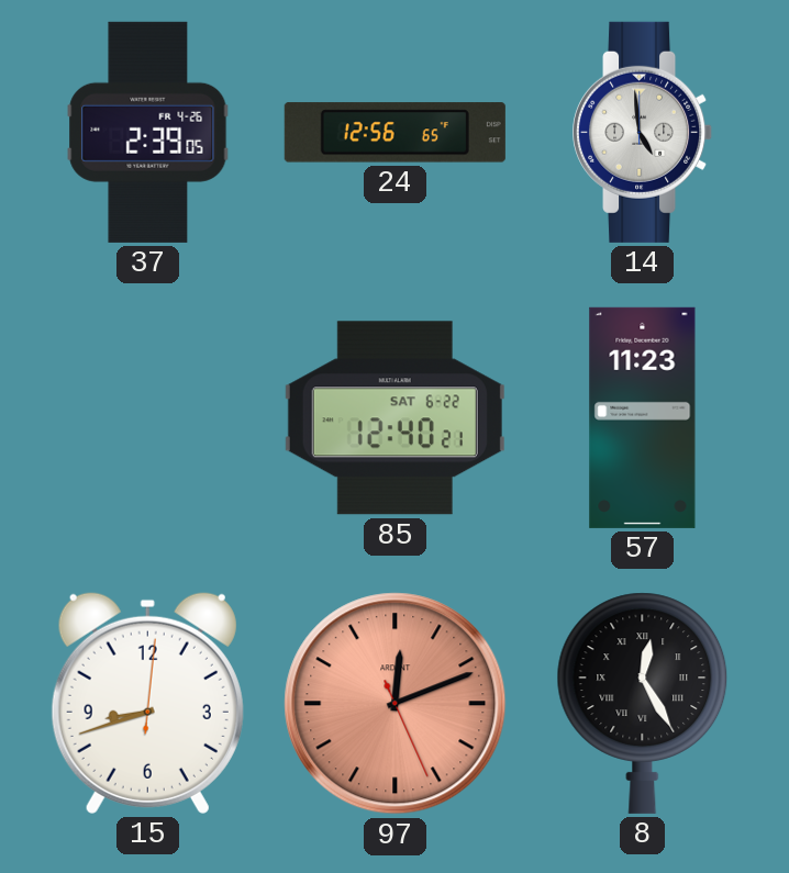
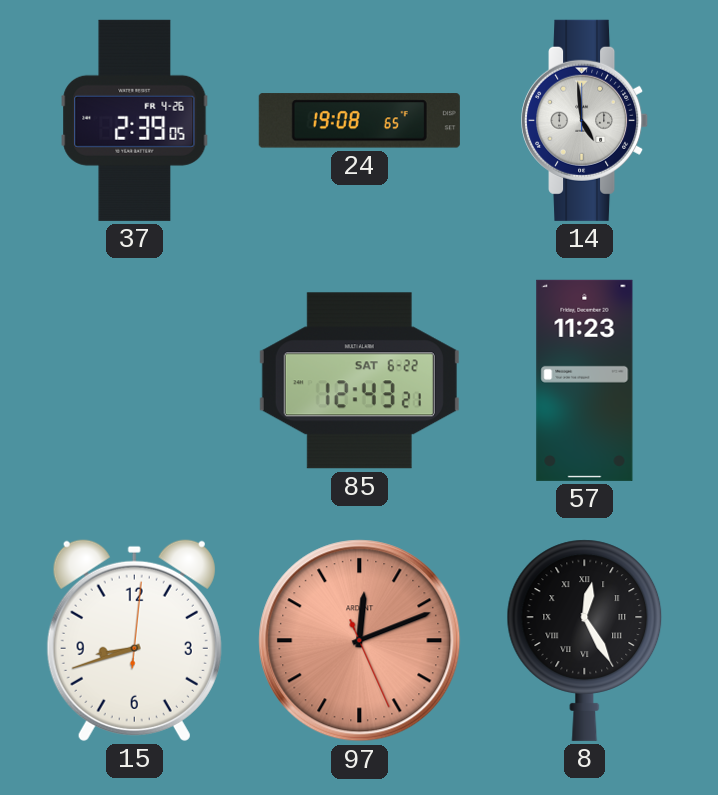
24: 12:56 -> 19:08 (359, 121)
85: 12:40 -> 12:43 (359, 381)
